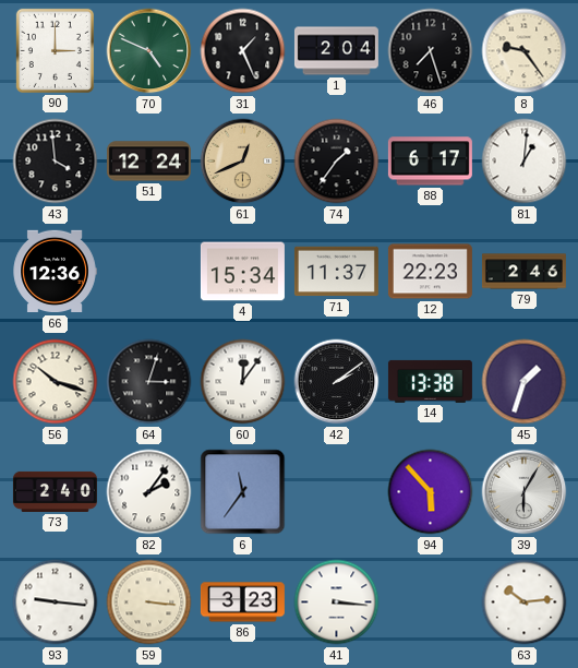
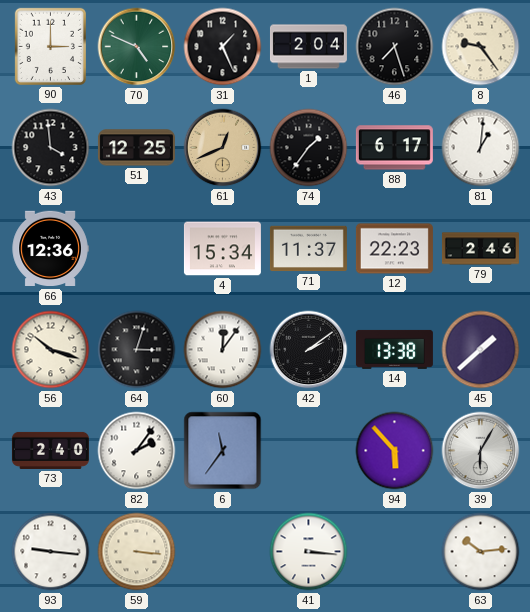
51: 12:24 -> 12:25 (136, 148)
45: 1:33 -> 1:38 (481, 350)
86: 3:23 -> none (242, 603)
